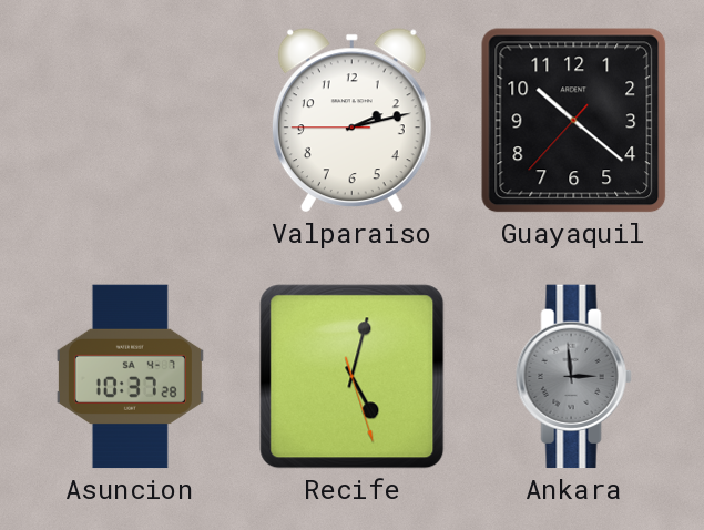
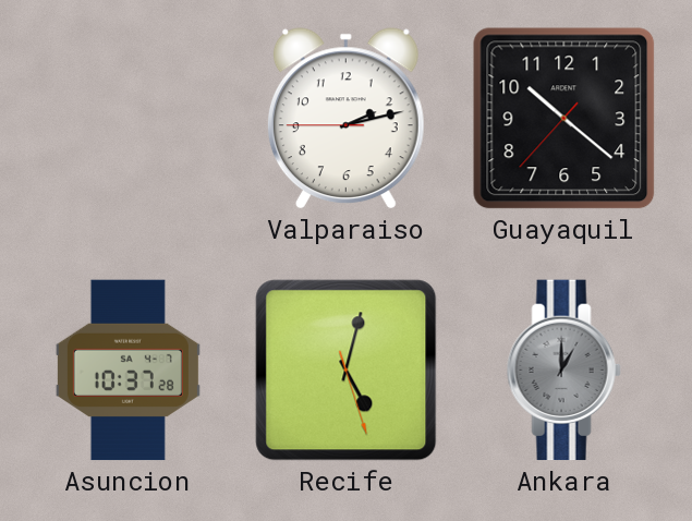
Ankara: 2:59 -> 1:00 (563, 371)
